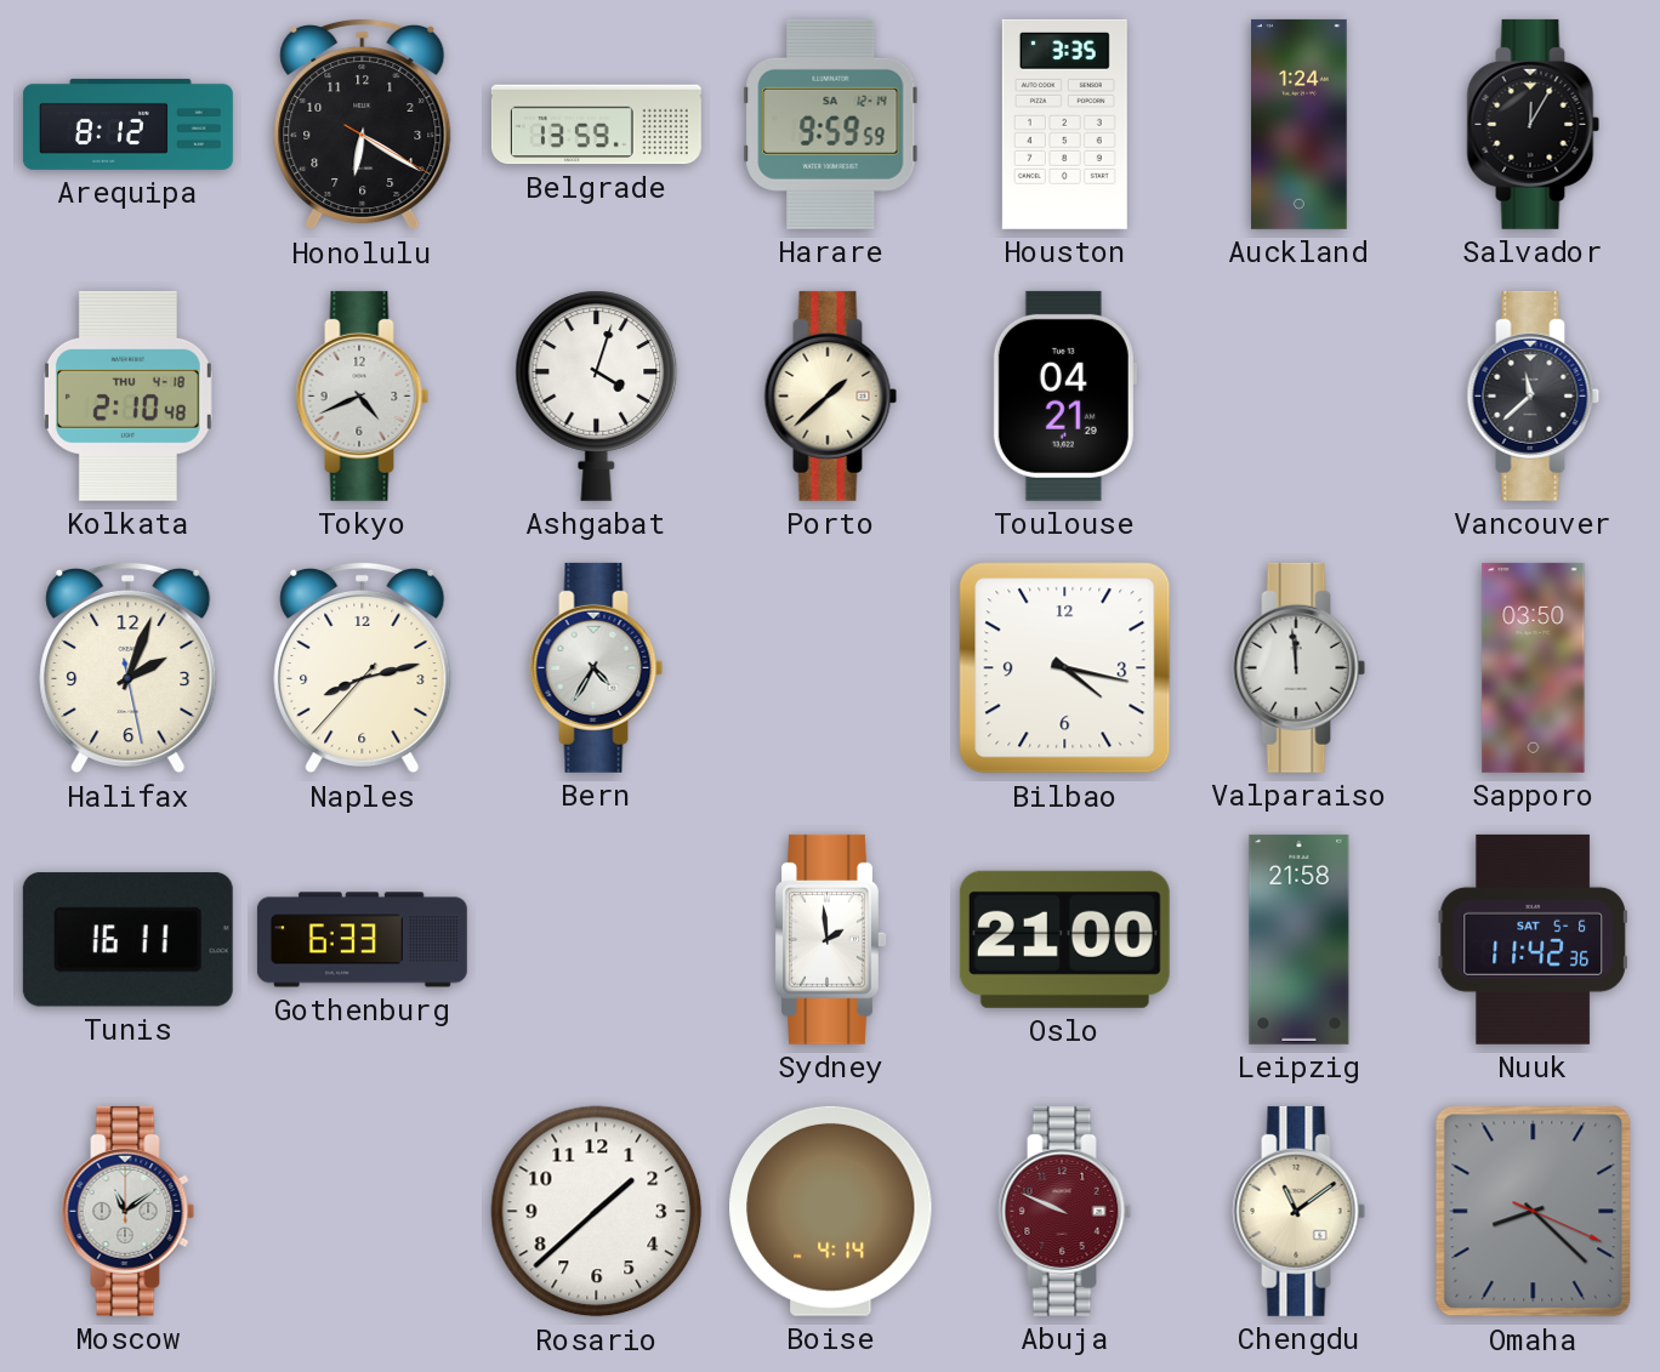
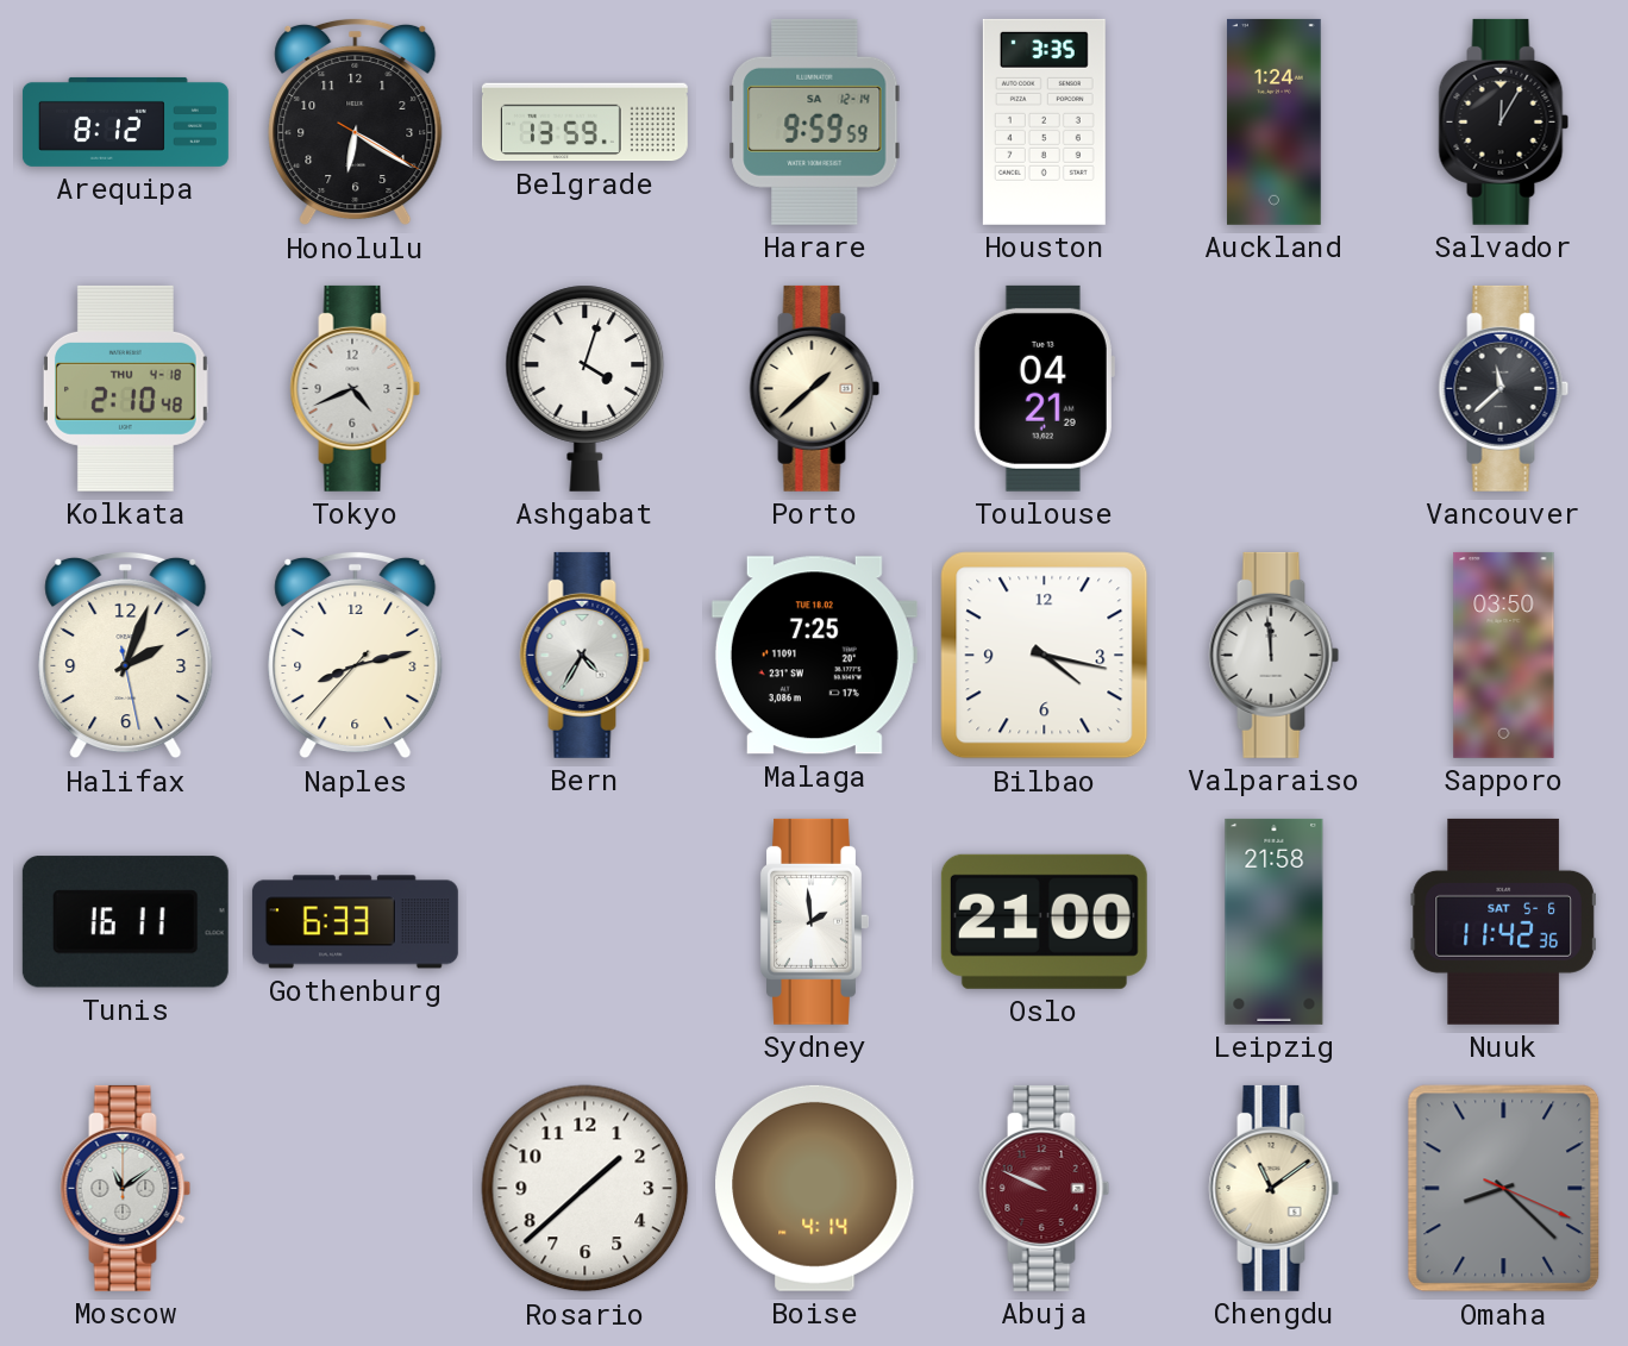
Malaga: none -> 7:25 (814, 656)
